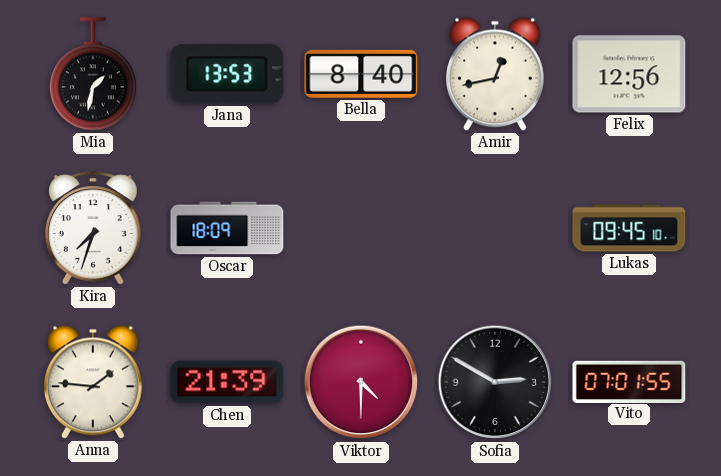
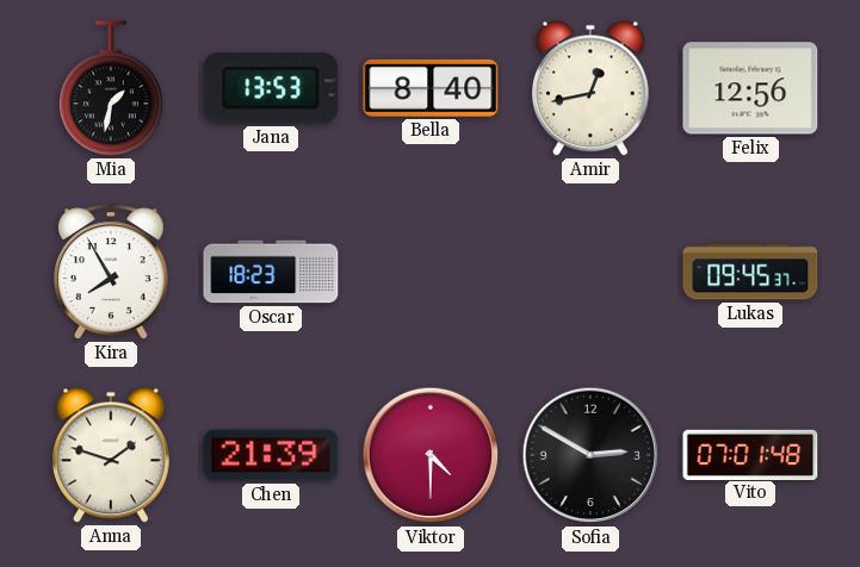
Kira: 7:33 -> 7:55 (111, 272)
Oscar: 18:09 -> 18:23 (271, 272)
Lukas: 09:45:10 -> 09:45:37 (750, 272)
Anna: 1:46 -> 1:48 (111, 455)
Vito: 07:01:55 -> 07:01:48 (750, 454)
